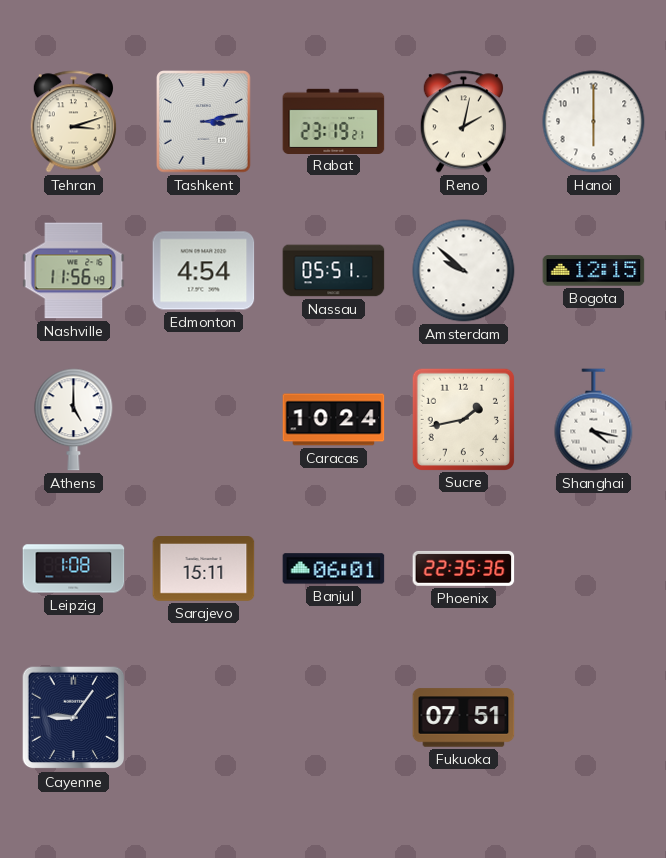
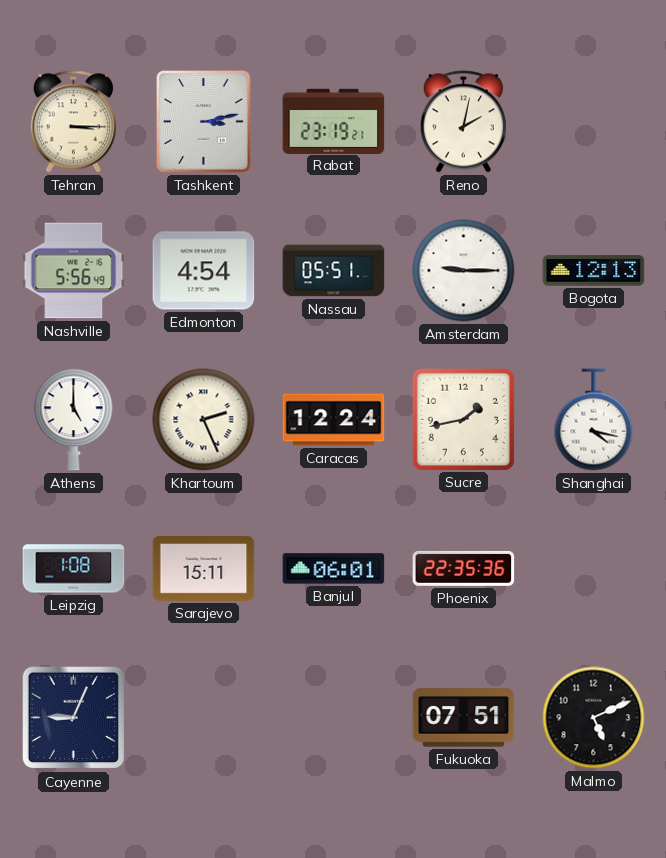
Tehran: 3:12 -> 3:15 (73, 122)
Hanoi: 6:00 -> none (594, 122)
Nashville: 11:56 -> 5:56 (74, 271)
Amsterdam: 9:52 -> 9:15 (464, 271)
Bogota: 12:15 -> 12:13 (594, 271)
Khartoum: none -> 2:26 (204, 420)
Caracas: 10:24 -> 12:24 (334, 420)
Cayenne: 9:06 -> 9:04 (74, 718)
Malmo: none -> 5:11 (594, 718)
